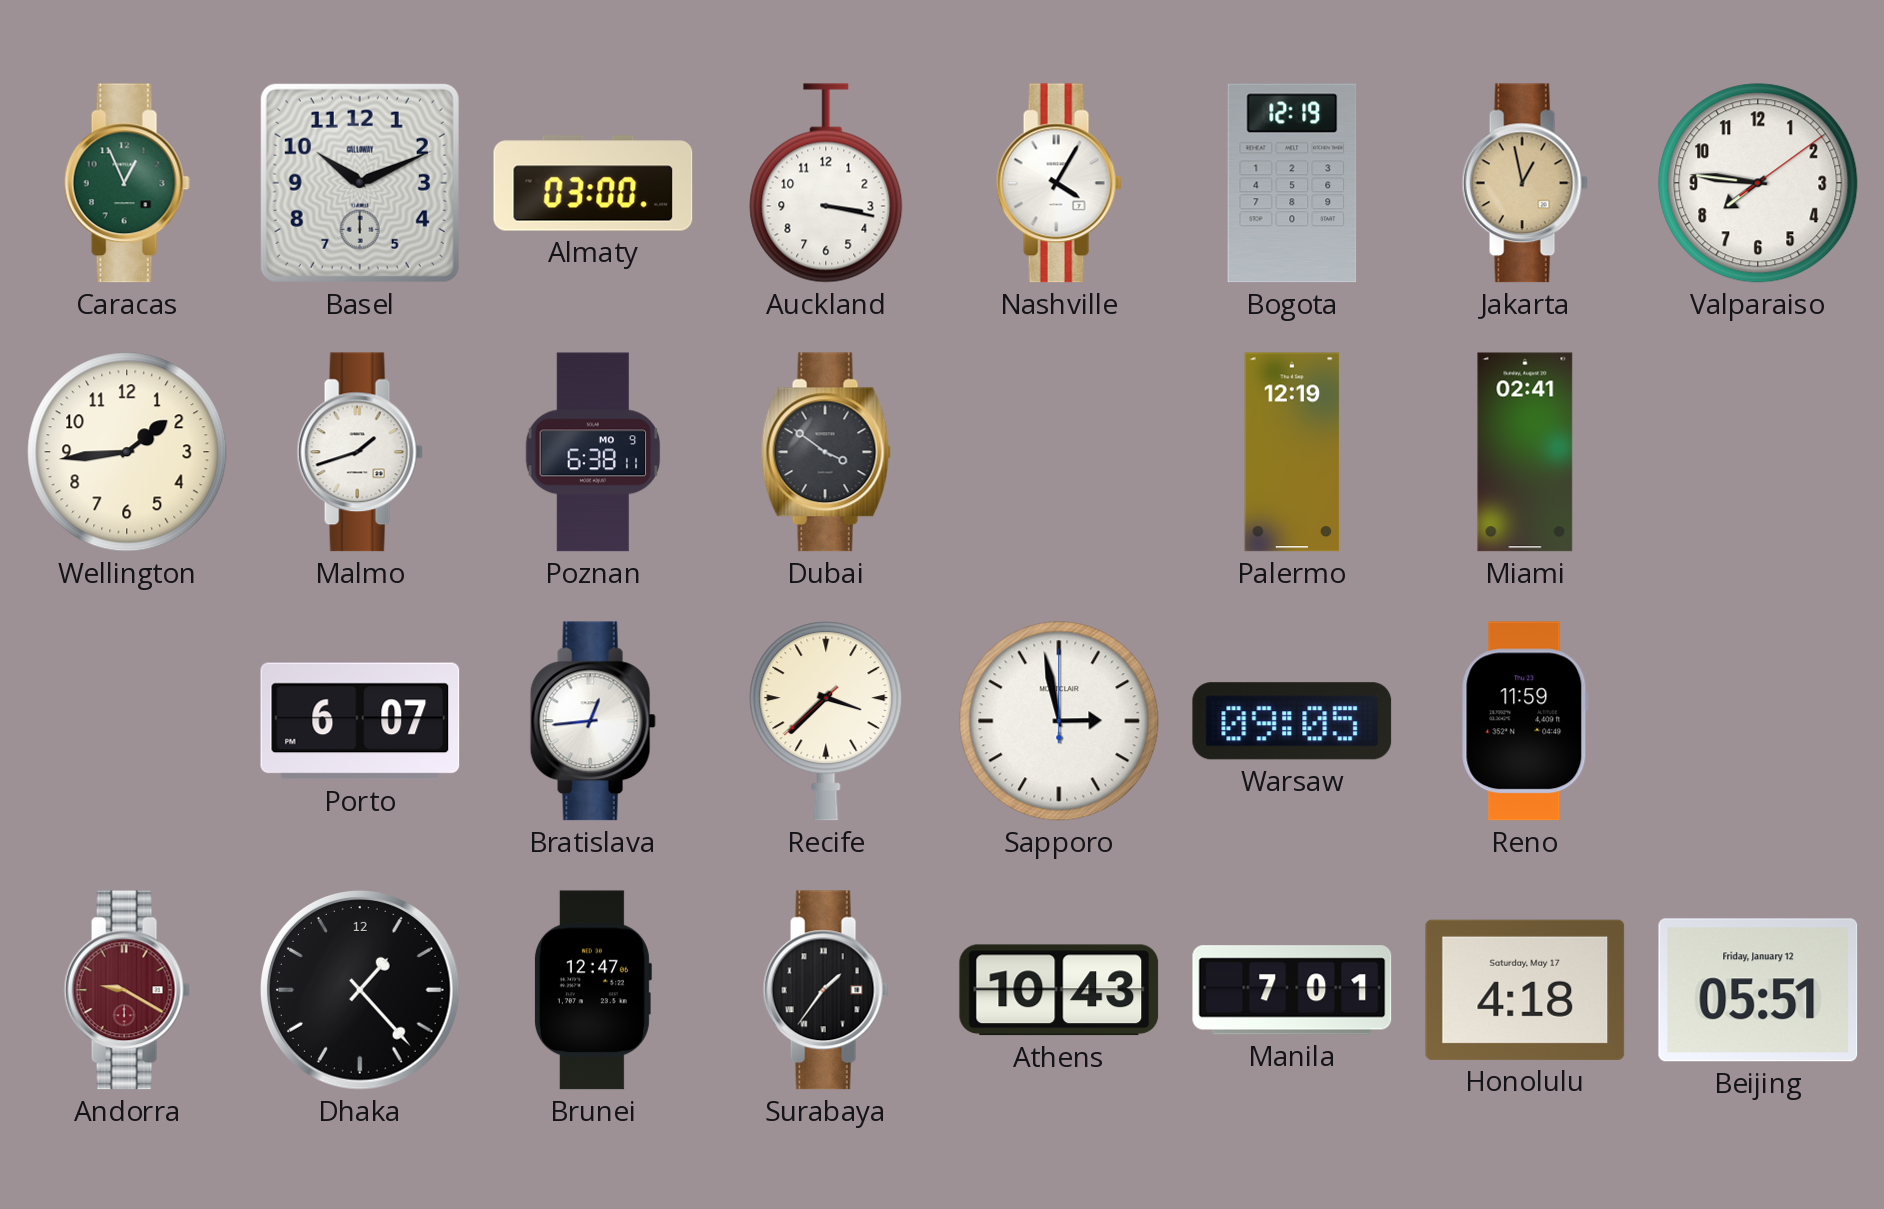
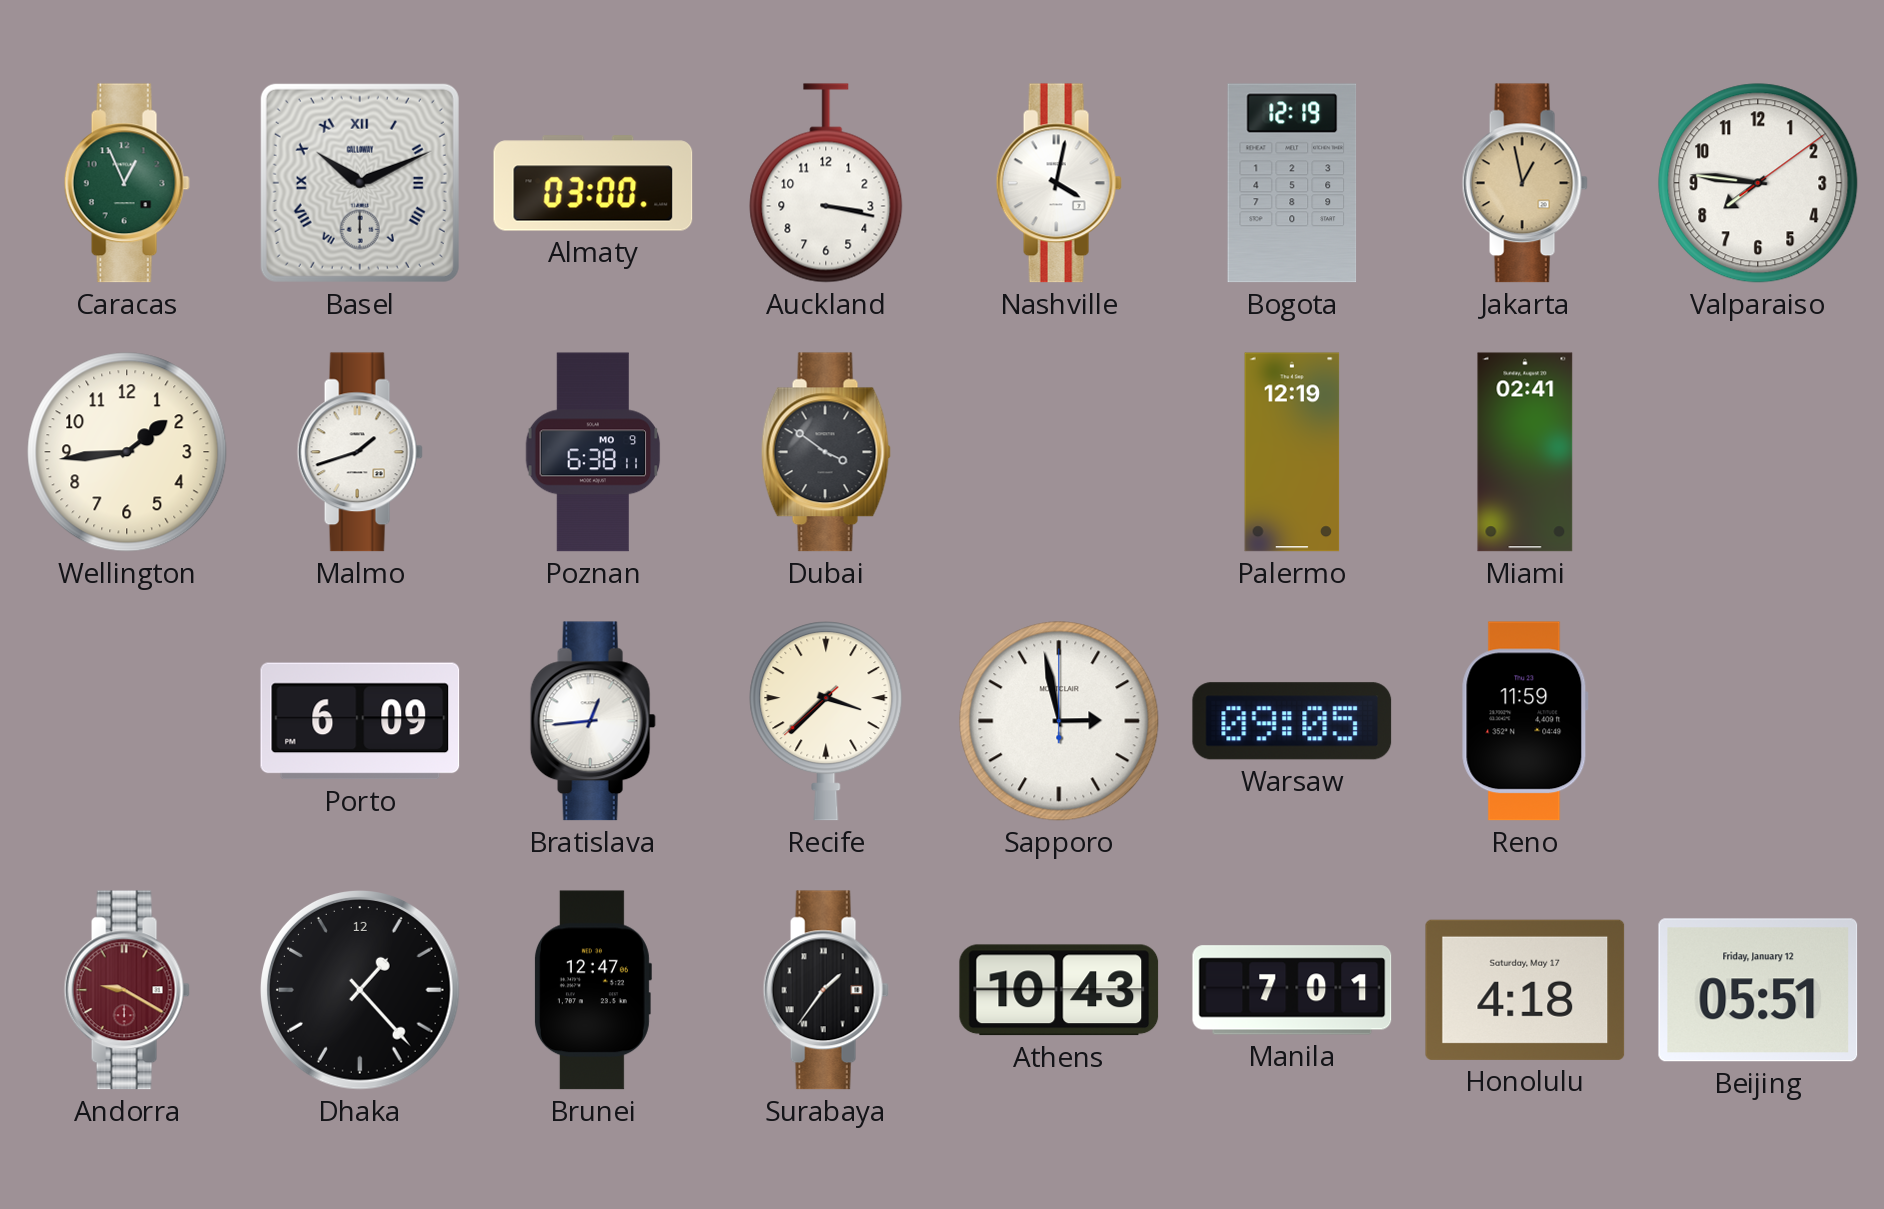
Basel numerals: Arabic -> Roman (360, 183)
Nashville: 4:05 -> 4:02 (1059, 183)
Porto: 6:07 -> 6:09 (360, 721)
